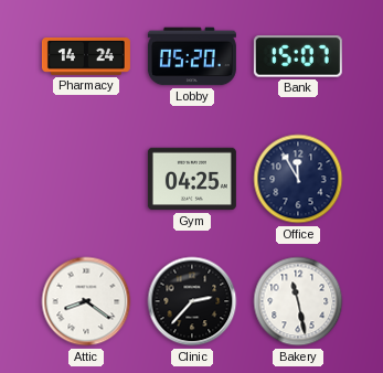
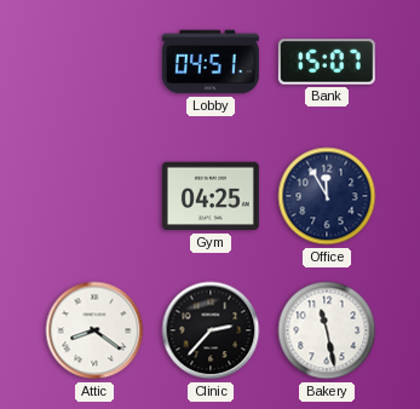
Pharmacy: 14:24 -> none (86, 57)
Lobby: 05:20 -> 04:51 (211, 62)
